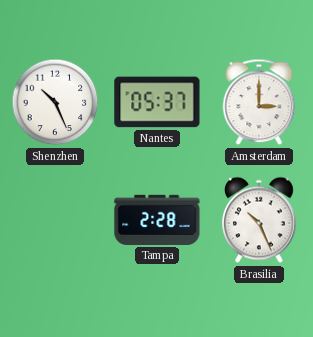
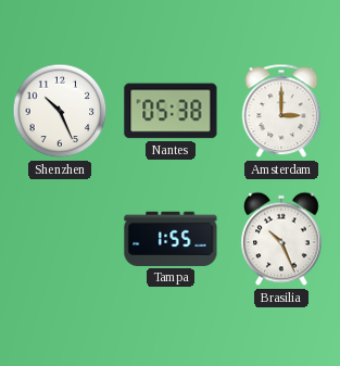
Nantes: 05:37 -> 05:38 (171, 111)
Tampa: 2:28 -> 1:55 (171, 239)
